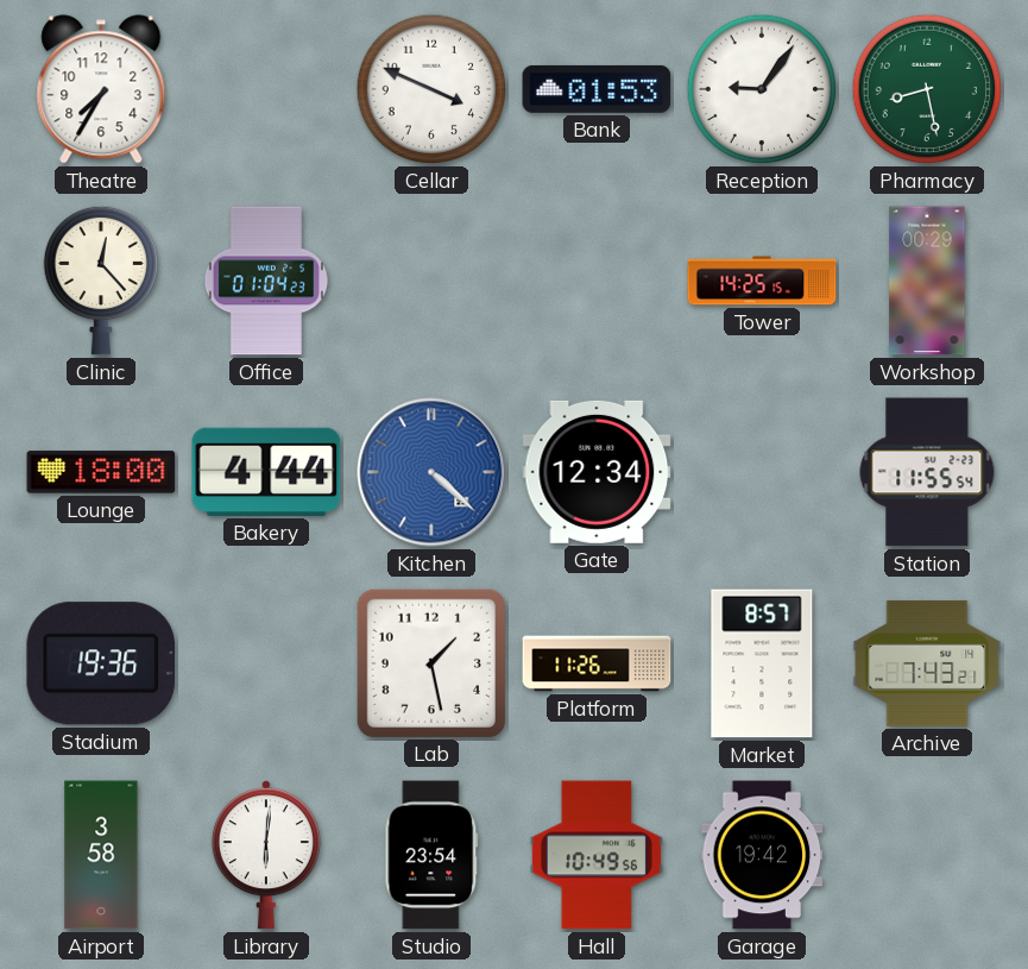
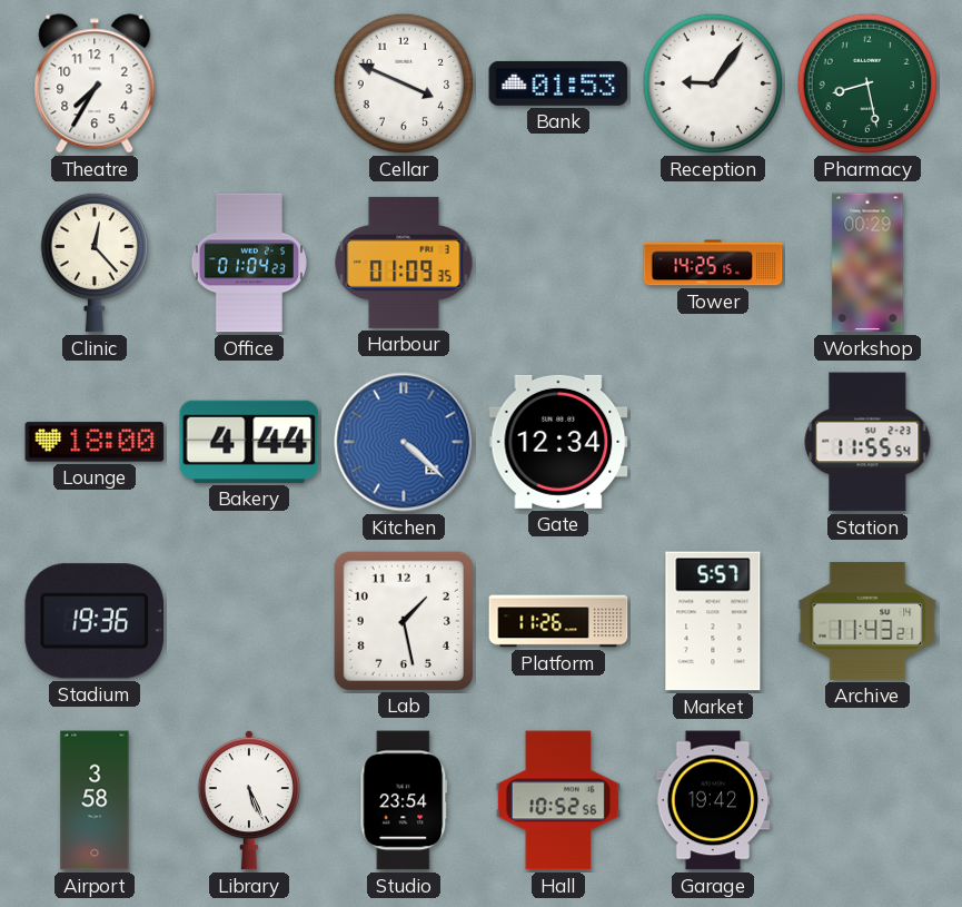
Harbour: none -> 01:09 (404, 263)
Market: 8:57 -> 5:57 (713, 621)
Archive: 7:43 -> 11:43 (867, 621)
Library: 6:01 -> 5:26 (249, 800)
Hall: 10:49 -> 10:52 (558, 800)
